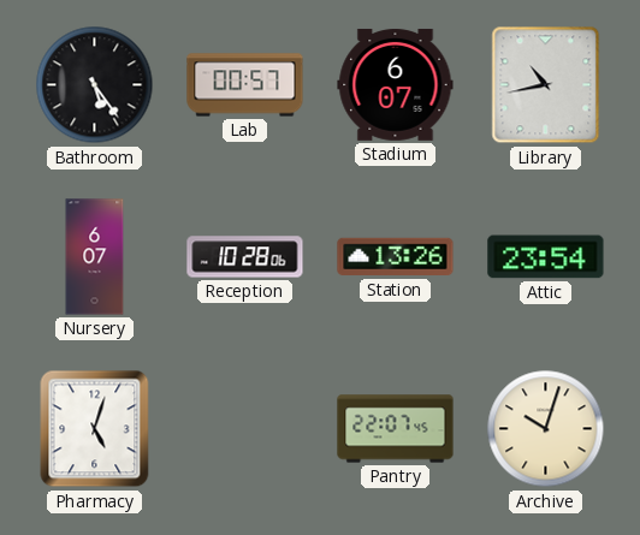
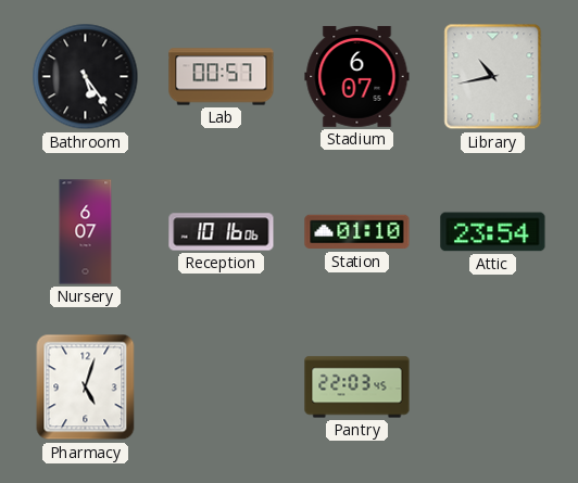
Reception: 10:28 -> 10:16 (222, 232)
Station: 13:26 -> 01:10 (357, 232)
Pantry: 22:07 -> 22:03 (357, 387)
Archive: 10:03 -> none (546, 429)
